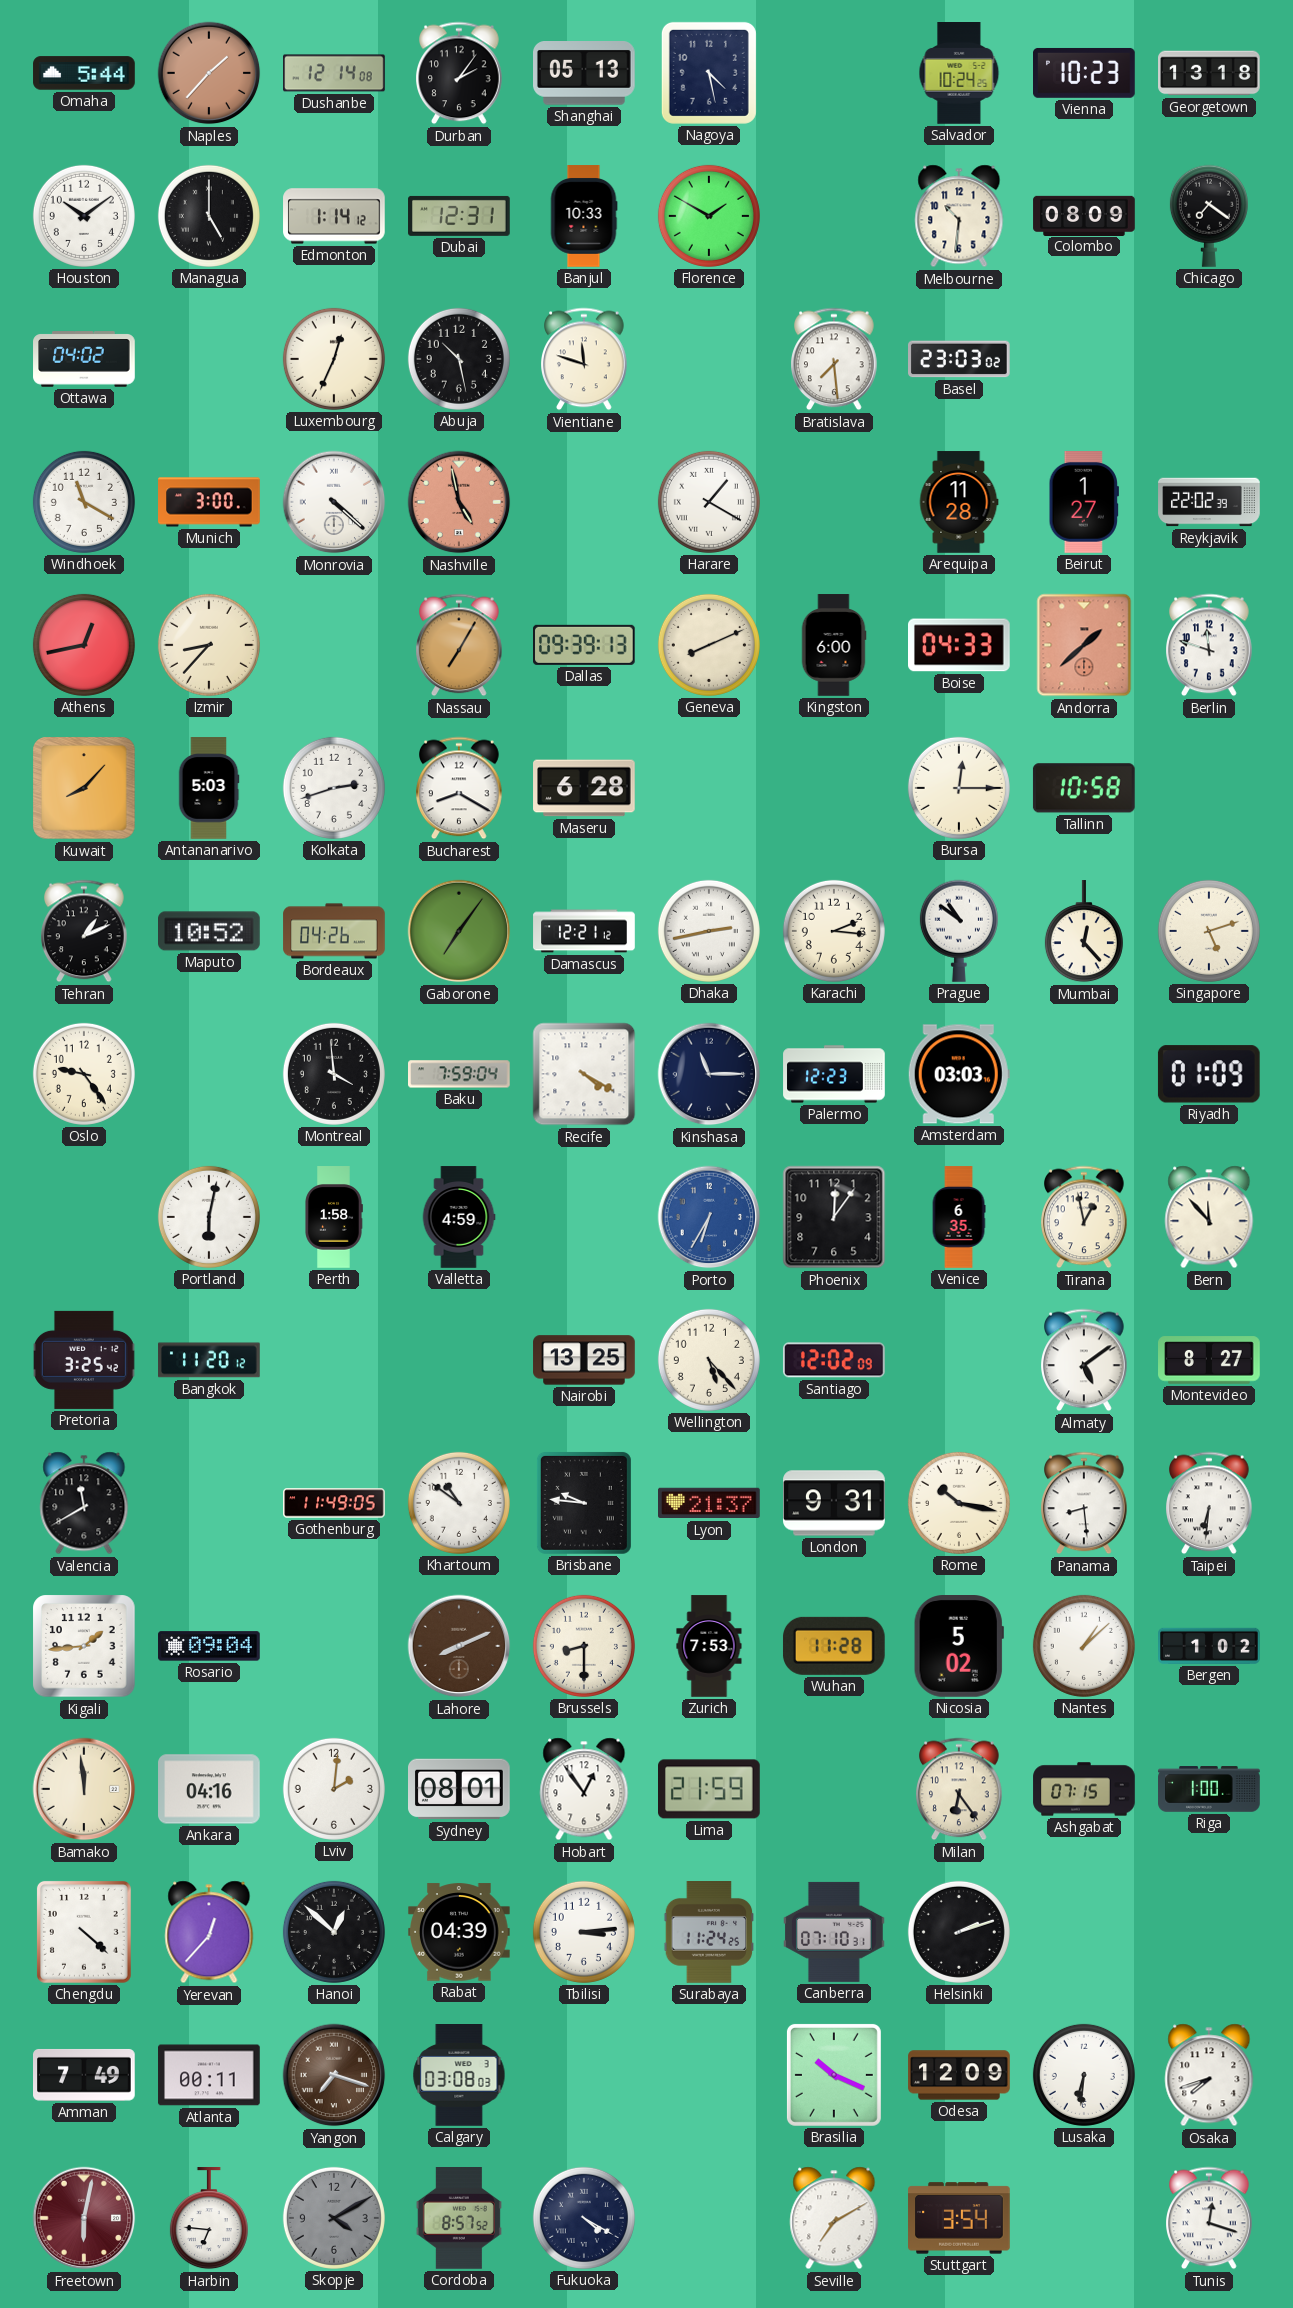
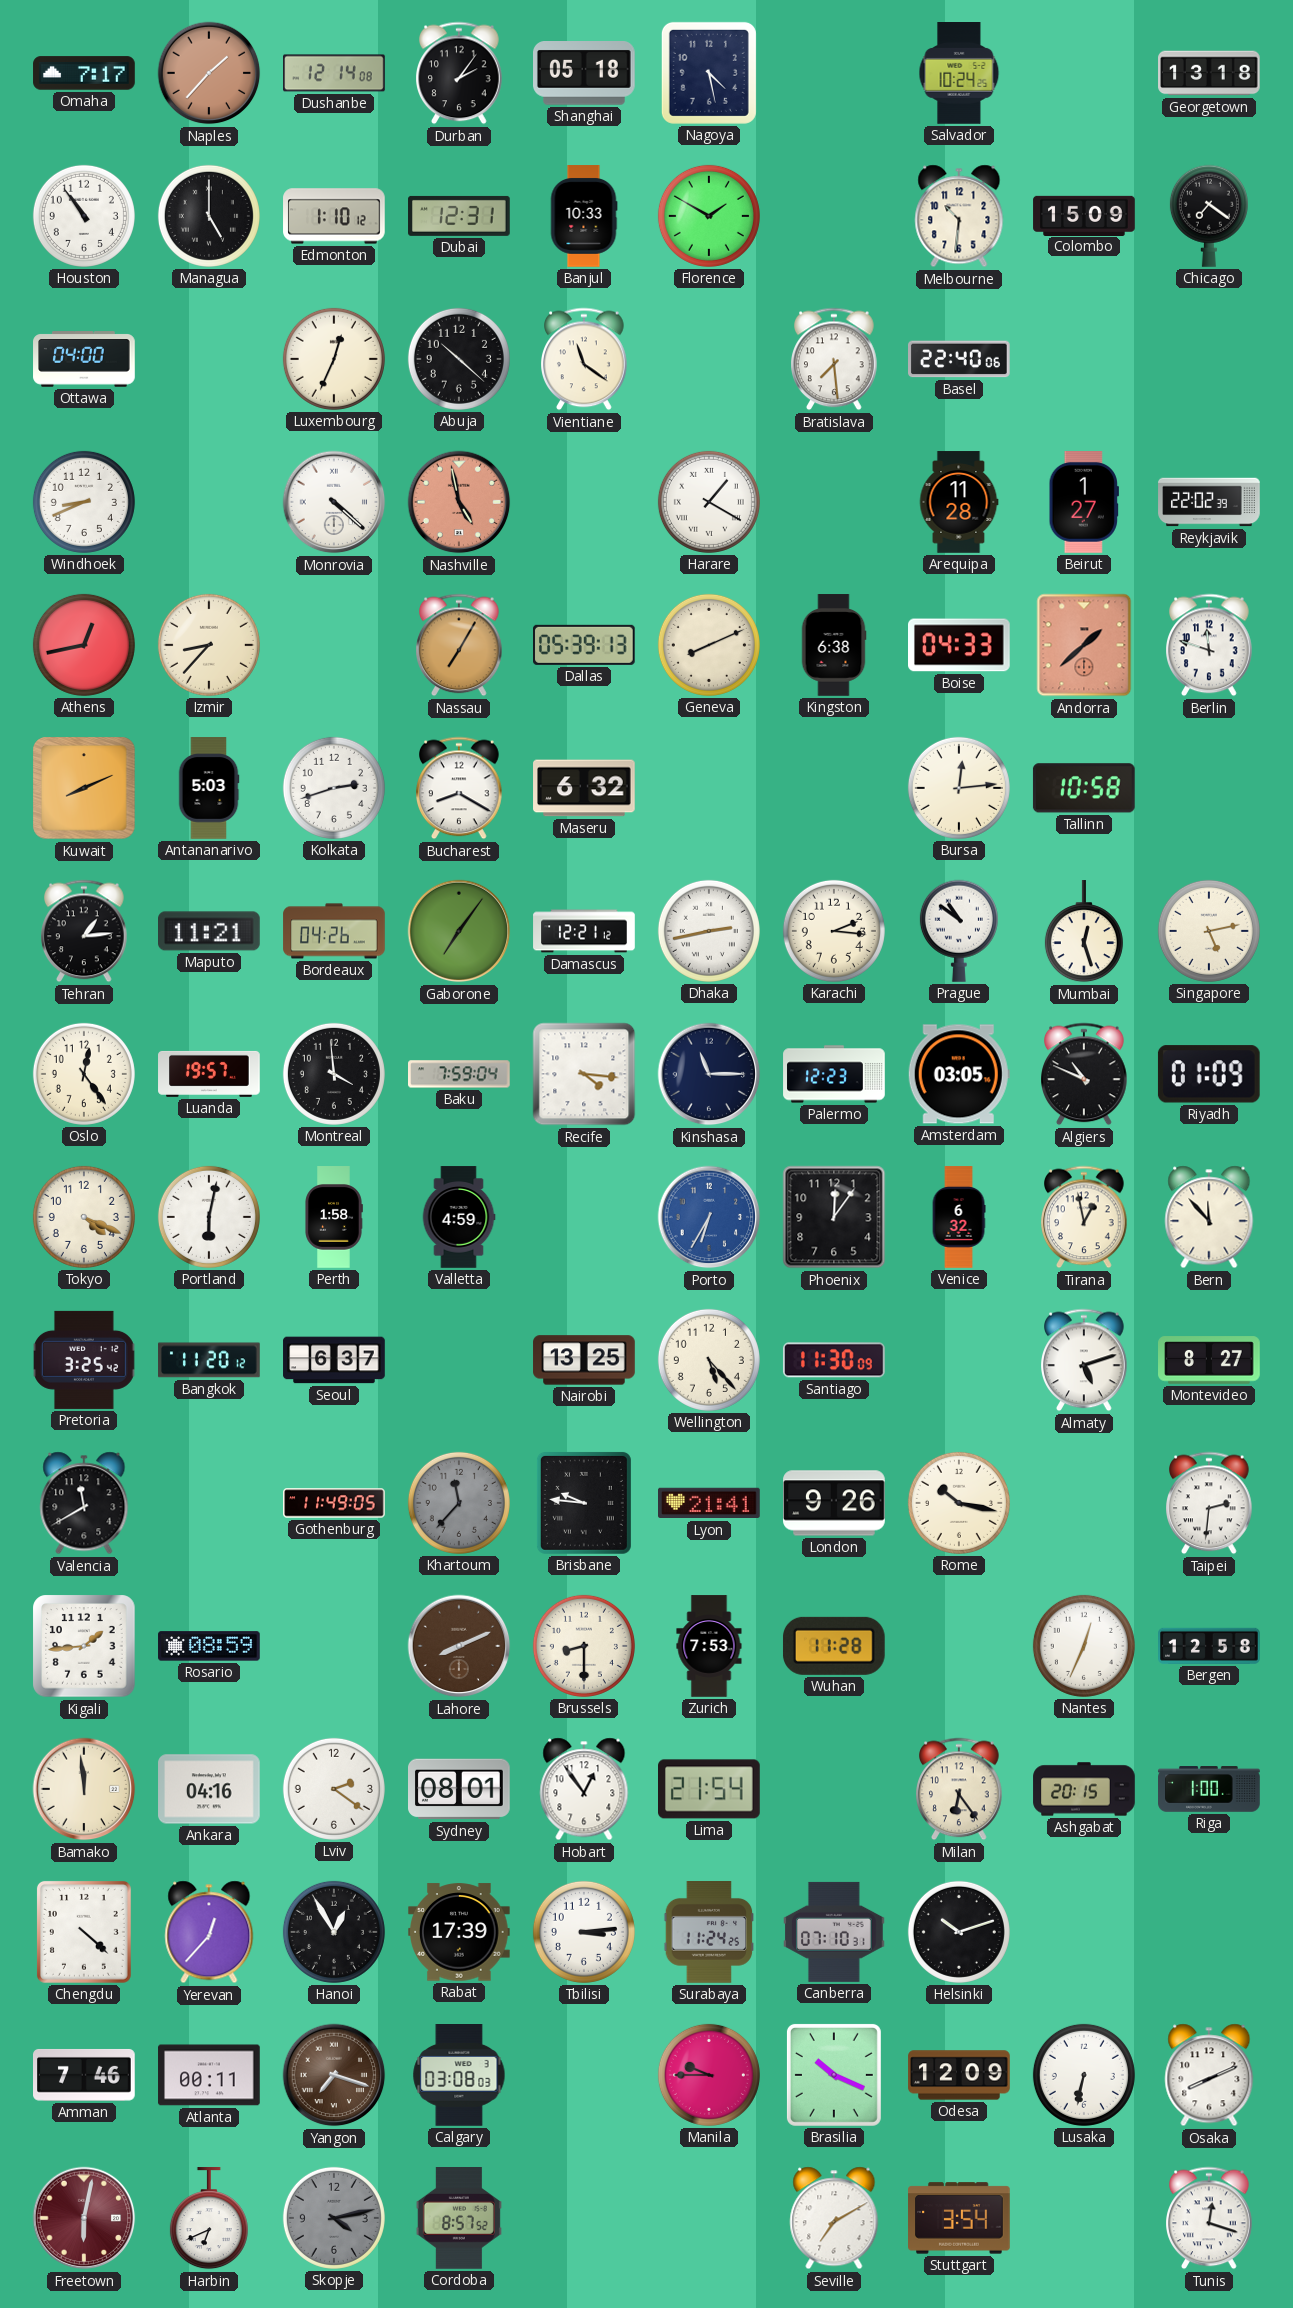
Omaha: 5:44 -> 7:17 (84, 73)
Shanghai: 05:13 -> 05:18 (585, 74)
Vienna: 10:23 -> none (1085, 73)
Houston: 10:09 -> 10:54 (84, 216)
Edmonton: 1:14 -> 1:10 (334, 216)
Colombo: 08:09 -> 15:09 (1084, 215)
Ottawa: 04:02 -> 04:00 (84, 359)
Abuja: 10:28 -> 10:22 (459, 359)
Vientiane: 11:48 -> 11:21 (584, 359)
Basel: 23:03 -> 22:40 (960, 359)
Windhoek: 11:20 -> 8:41 (84, 502)
Munich: 3:00 -> none (209, 502)
Dallas: 09:39 -> 05:39 (585, 645)
Kingston: 6:00 -> 6:38 (834, 645)
Kuwait: 8:07 -> 8:11 (84, 788)
Maseru: 6:28 -> 6:32 (584, 788)
Bursa: 12:15 -> 12:14 (959, 788)
Tehran: 1:11 -> 1:14 (84, 931)
Maputo: 10:52 -> 11:21 (210, 931)
Mumbai: 12:23 -> 12:27 (1084, 932)
Singapore: 5:12 -> 5:13 (1209, 931)
Oslo: 9:24 -> 12:24 (84, 1074)
Luanda: none -> 19:57 (209, 1074)
Recife: 4:20 -> 4:16 (584, 1074)
Amsterdam: 03:03 -> 03:05 (959, 1074)
Algiers: none -> 10:49 (1084, 1074)
Tokyo: none -> 4:19 (84, 1217)
Venice: 6:35 -> 6:32 (959, 1217)
Seoul: none -> 6:37 (334, 1360)
Santiago: 12:02 -> 11:30 (834, 1360)
Almaty: 5:09 -> 5:12 (1084, 1360)
Khartoum: 10:51 -> 11:37 (459, 1503)
Khartoum dial: white -> grey (459, 1503)
Lyon: 21:37 -> 21:41 (710, 1503)
London: 9:31 -> 9:26 (834, 1503)
Panama: 8:29 -> none (1084, 1503)
Taipei: 6:31 -> 2:31 (1209, 1503)
Rosario: 09:04 -> 08:59 (209, 1646)
Nicosia: 5:02 -> none (959, 1647)
Nantes: 1:08 -> 12:34 (1084, 1646)
Bergen: 1:02 -> 12:58 (1209, 1646)
Lviv: 2:01 -> 2:21 (334, 1789)
Lima: 21:59 -> 21:54 (710, 1789)
Ashgabat: 07:15 -> 20:15 (1084, 1789)
Hanoi: 12:52 -> 12:55 (334, 1932)
Rabat: 04:39 -> 17:39 (460, 1932)
Helsinki: 2:12 -> 10:12 (959, 1932)
Amman: 7:49 -> 7:46 (85, 2075)
Manila: none -> 9:45 (709, 2075)
Lusaka: 6:31 -> 6:32 (1084, 2075)
Osaka: 7:42 -> 8:11 (1209, 2075)
Harbin: 6:46 -> 6:41 (209, 2219)
Skopje: 4:10 -> 4:13 (334, 2218)
Fukuoka: 4:20 -> none (584, 2218)
